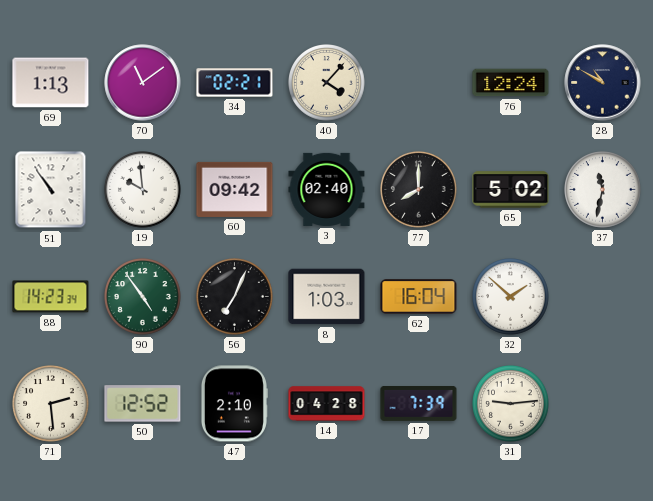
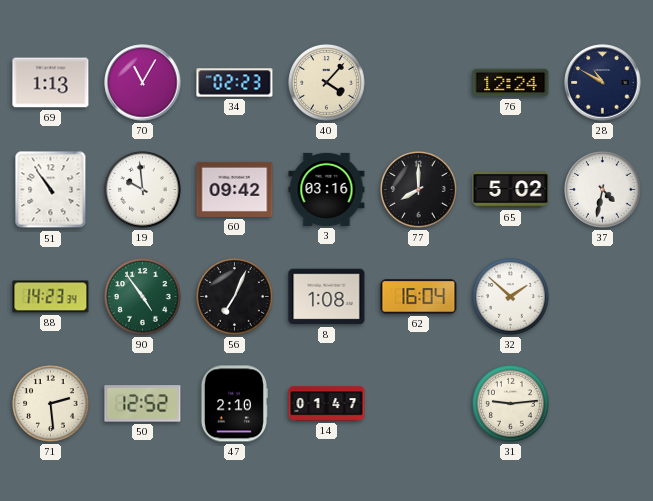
70: 11:09 -> 11:05 (143, 83)
34: 02:21 -> 02:23 (235, 83)
3: 02:40 -> 03:16 (327, 189)
37: 11:32 -> 4:32 (603, 190)
8: 1:03 -> 1:08 (327, 297)
14: 04:28 -> 01:47 (327, 404)
17: 7:39 -> none (419, 404)
